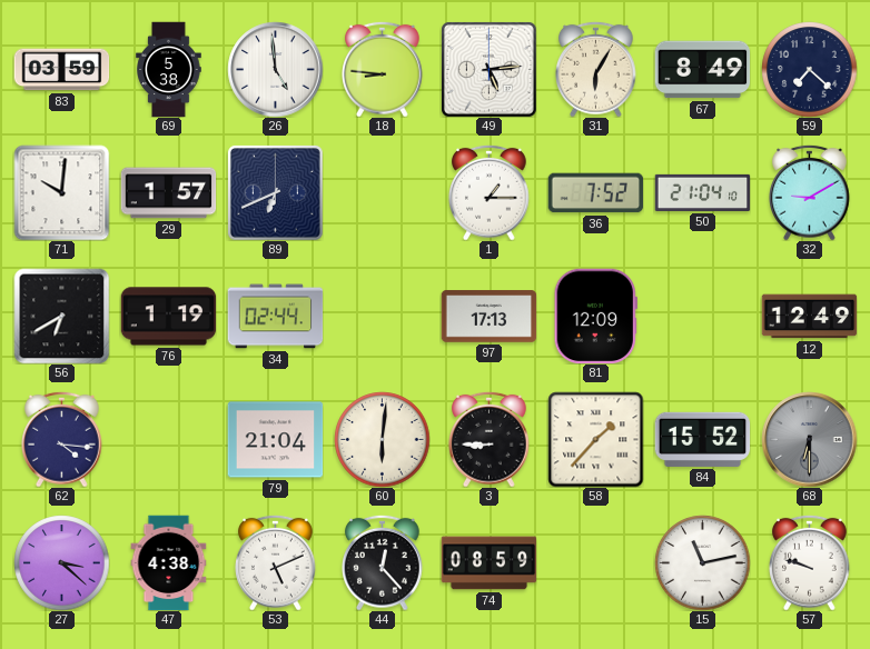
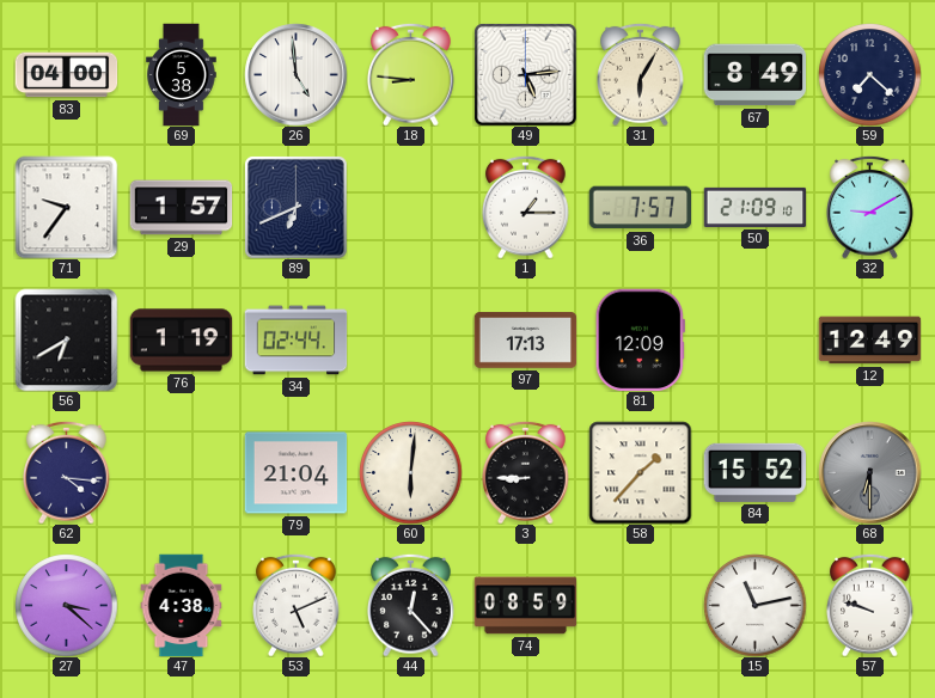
83: 03:59 -> 04:00 (66, 75)
71: 10:01 -> 9:36 (66, 207)
36: 7:52 -> 7:57 (640, 208)
50: 21:04 -> 21:09 (754, 207)
